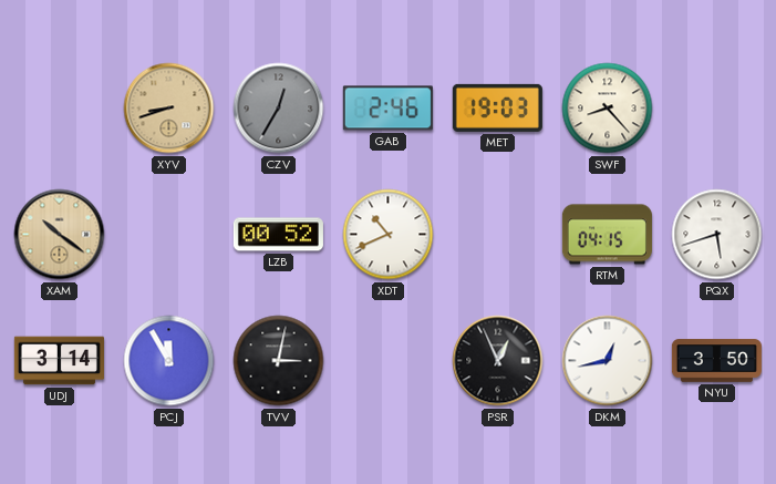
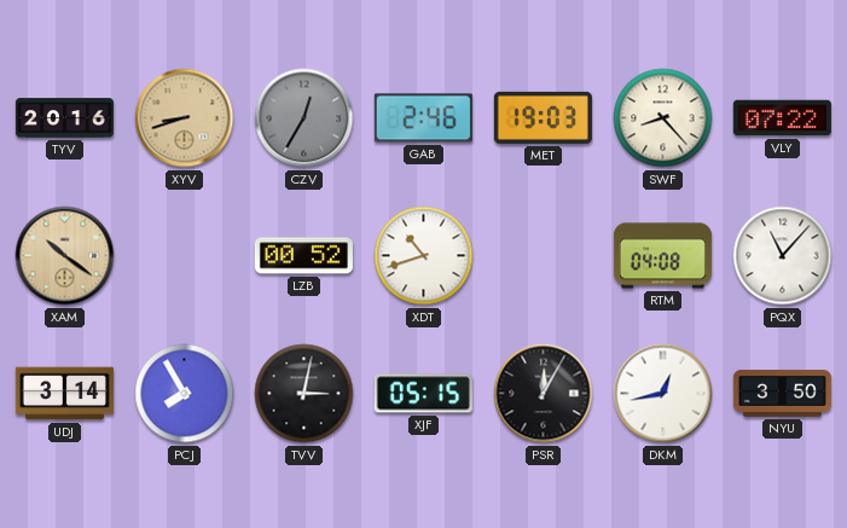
TYV: none -> 20:16 (64, 118)
VLY: none -> 07:22 (782, 118)
XDT: 10:41 -> 10:42 (424, 256)
RTM: 04:15 -> 04:08 (662, 256)
PQX: 5:42 -> 11:07 (783, 256)
PCJ: 11:55 -> 7:55 (185, 394)
XJF: none -> 05:15 (423, 394)
PSR: 12:56 -> 12:05 (544, 394)
